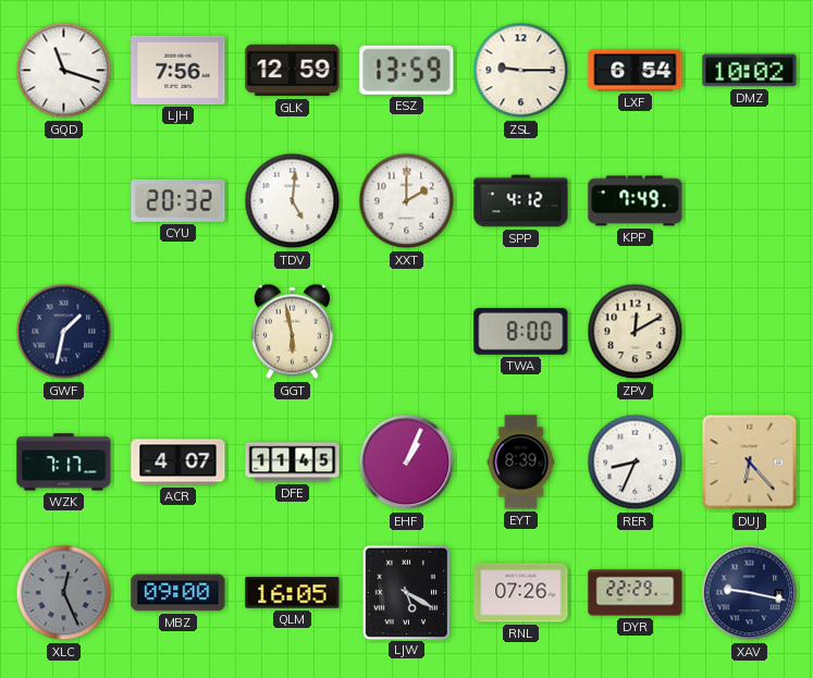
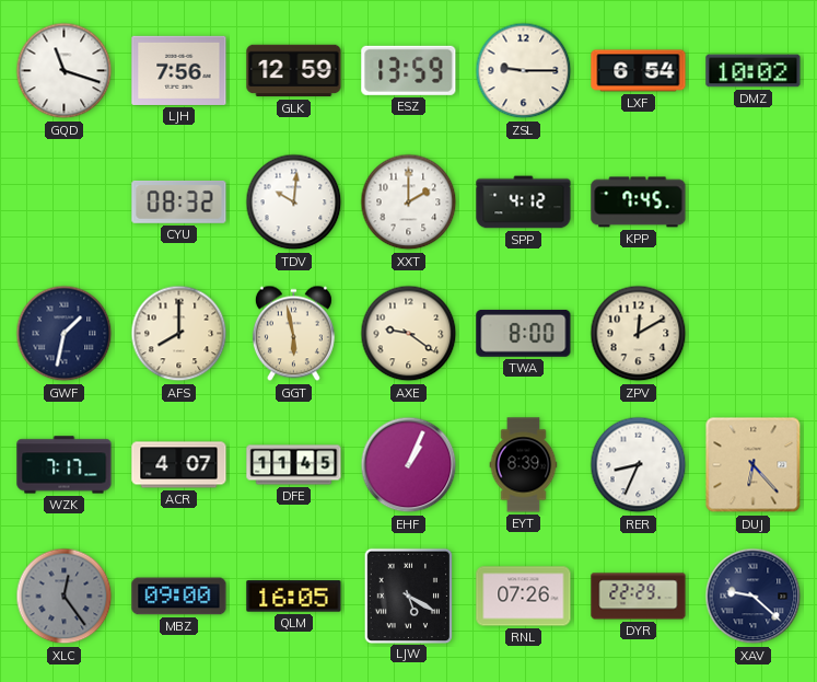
CYU: 20:32 -> 08:32 (179, 201)
TDV: 5:01 -> 10:01 (294, 203)
KPP: 7:49 -> 7:45 (639, 203)
AFS: none -> 8:00 (179, 334)
AXE: none -> 9:21 (409, 334)
XLC: 12:26 -> 12:24 (65, 597)
XAV: 9:17 -> 9:22 (754, 597)
